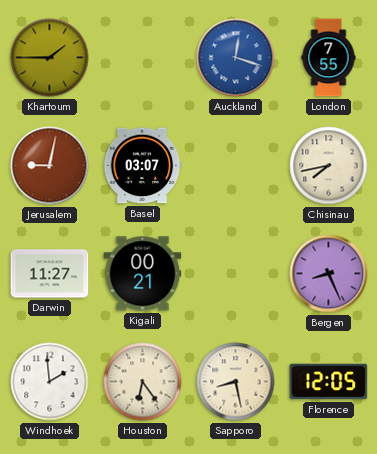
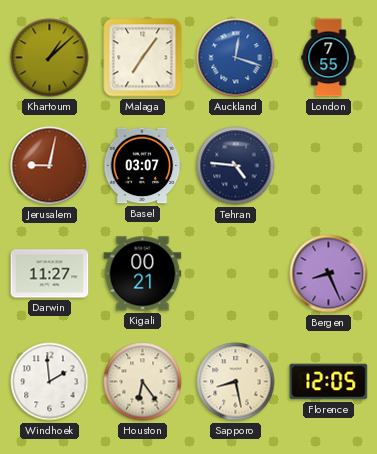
Khartoum: 1:45 -> 1:08 (50, 58)
Malaga: none -> 7:06 (143, 58)
Tehran: none -> 4:46 (236, 166)
Chisinau: 7:43 -> none (329, 166)
